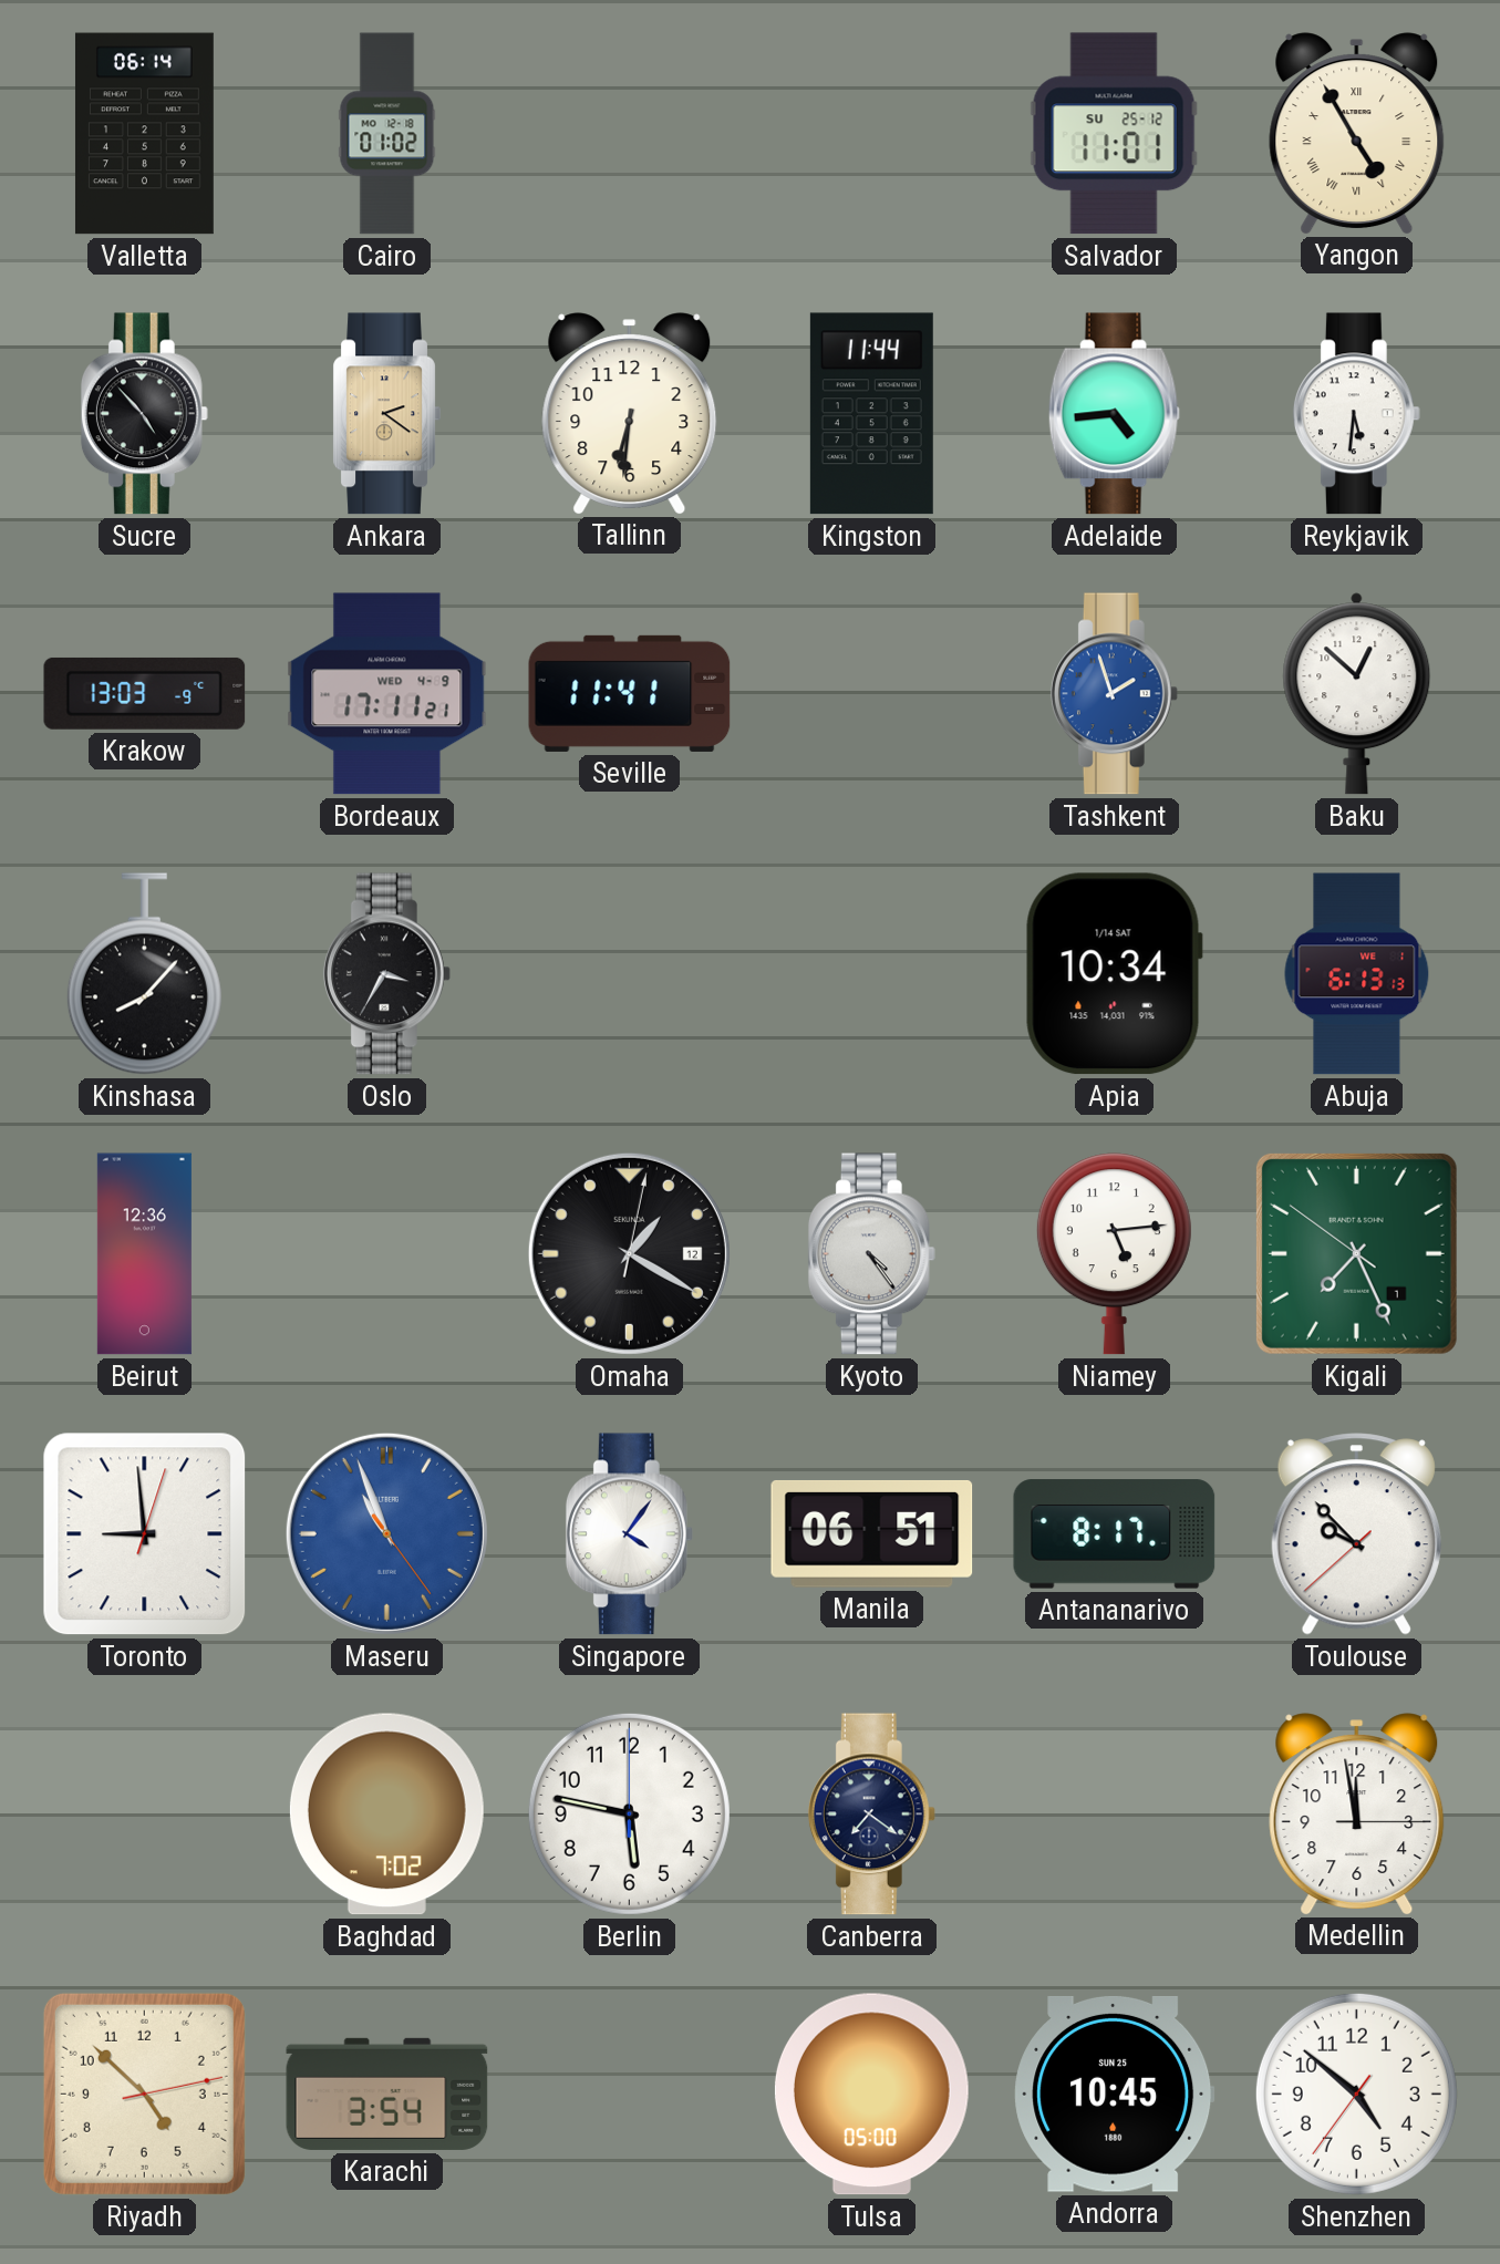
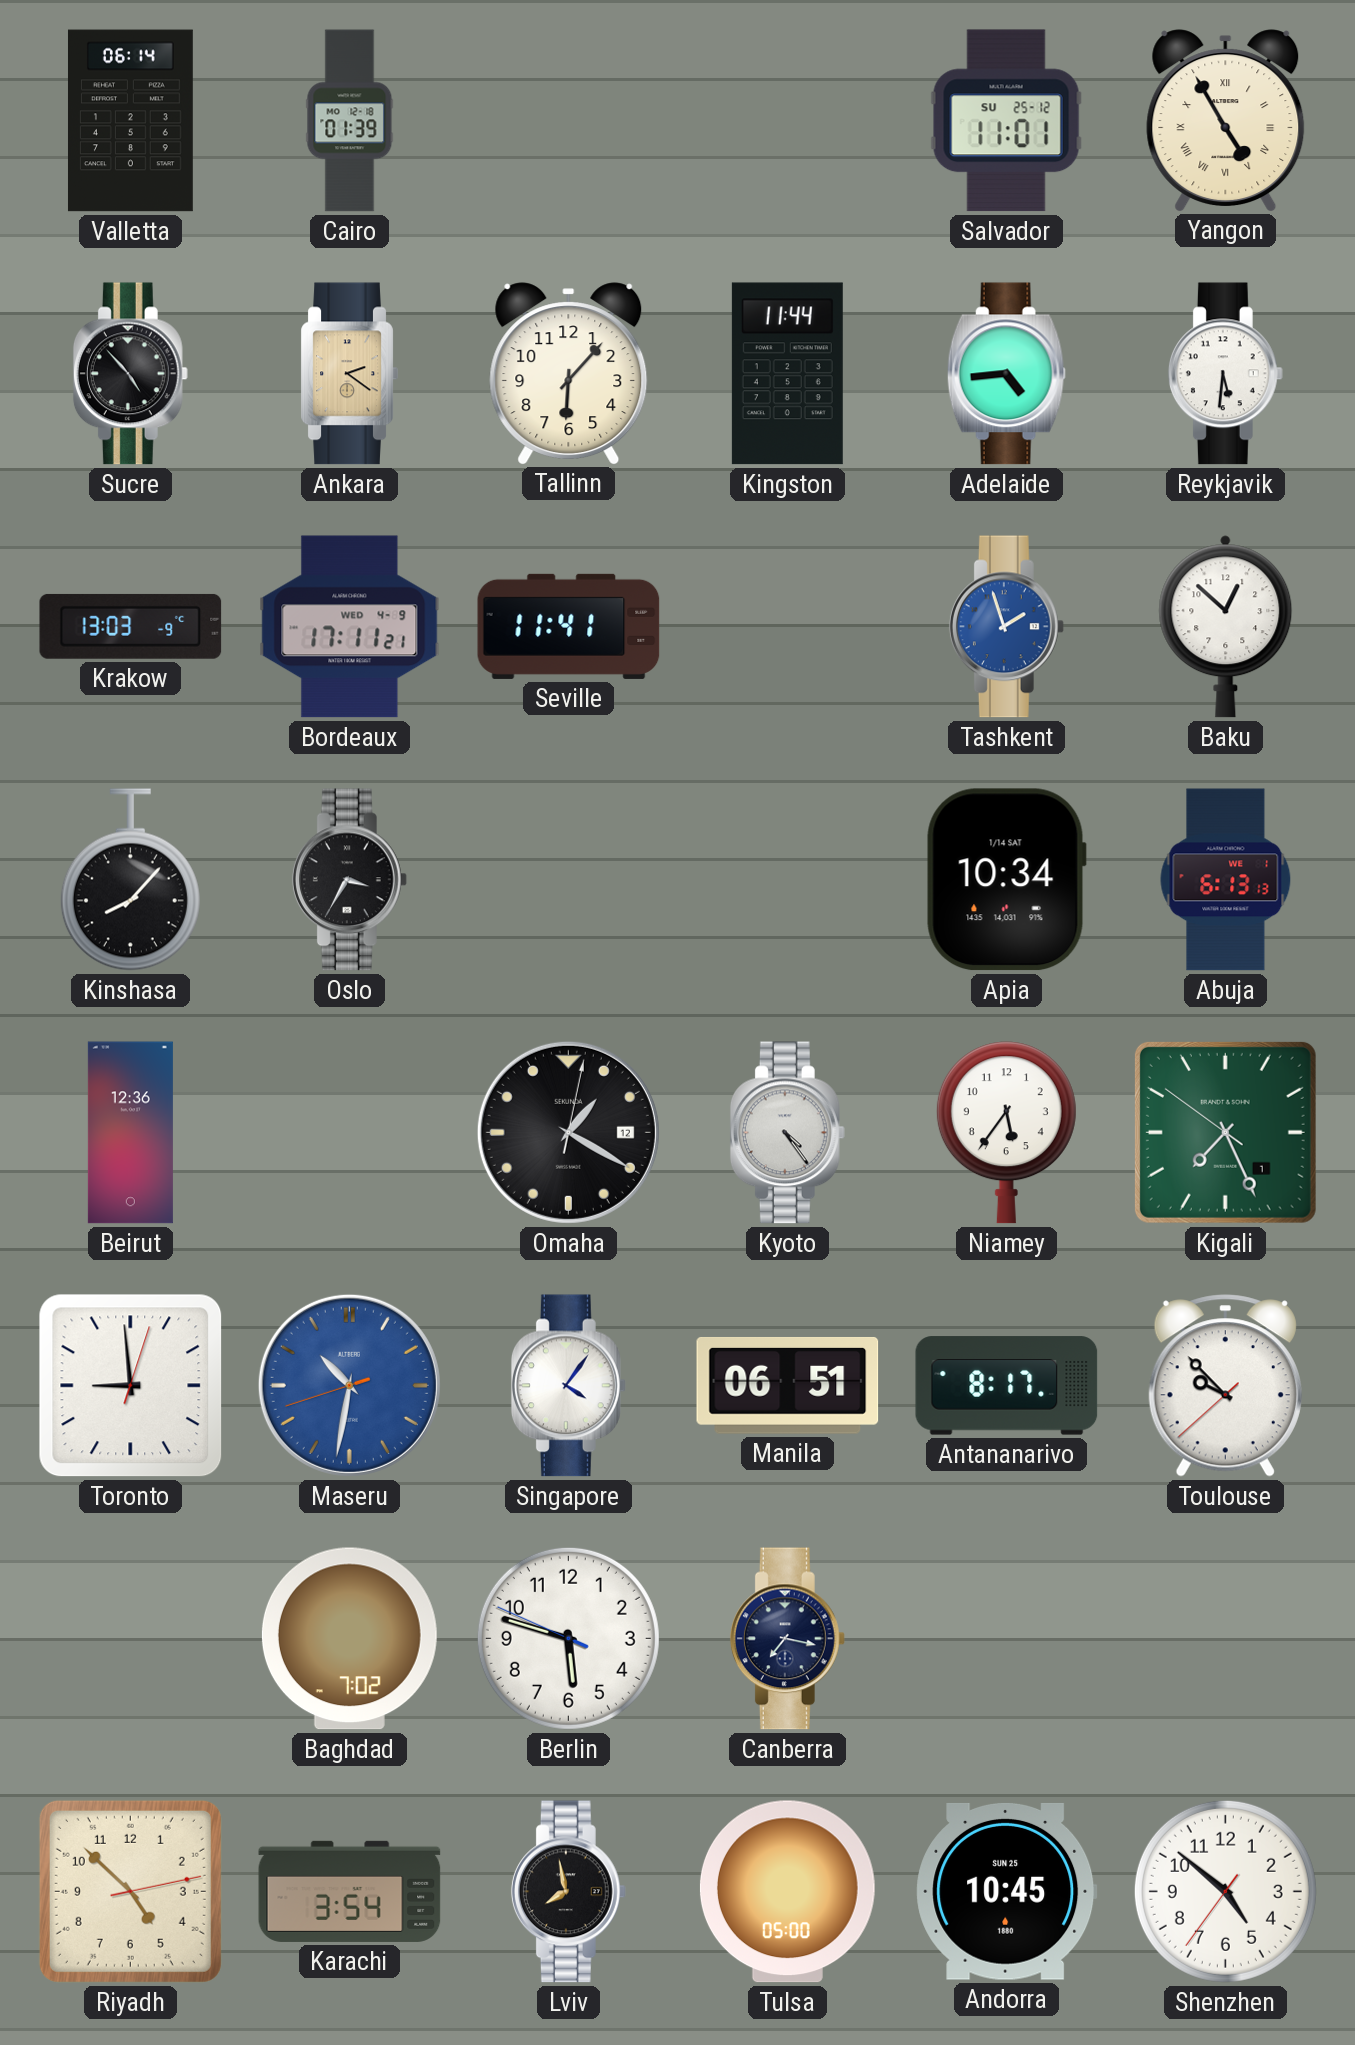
Cairo: 01:02 -> 01:39 (350, 121)
Tallinn: 6:31 -> 6:07 (569, 373)
Niamey: 5:14 -> 5:36 (1006, 1133)
Maseru: 10:56 -> 10:31 (349, 1385)
Berlin: 5:47:00 -> 5:47:49 (568, 1638)
Canberra: 7:21 -> 7:17 (787, 1639)
Medellin: 11:58 -> none (1357, 1813)
Lviv: none -> 7:58 (568, 1892)
